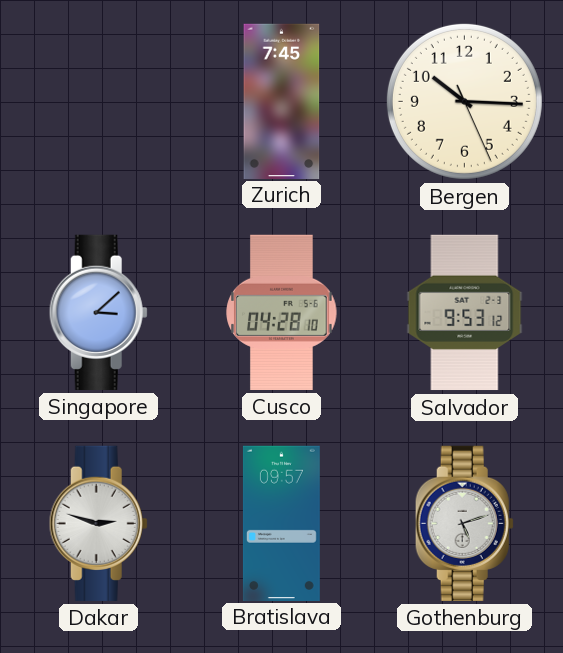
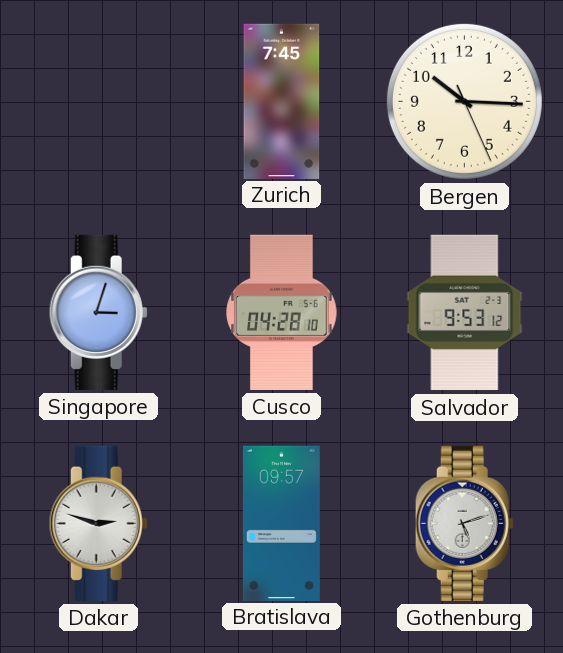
Singapore: 3:08 -> 3:03 (98, 312)
